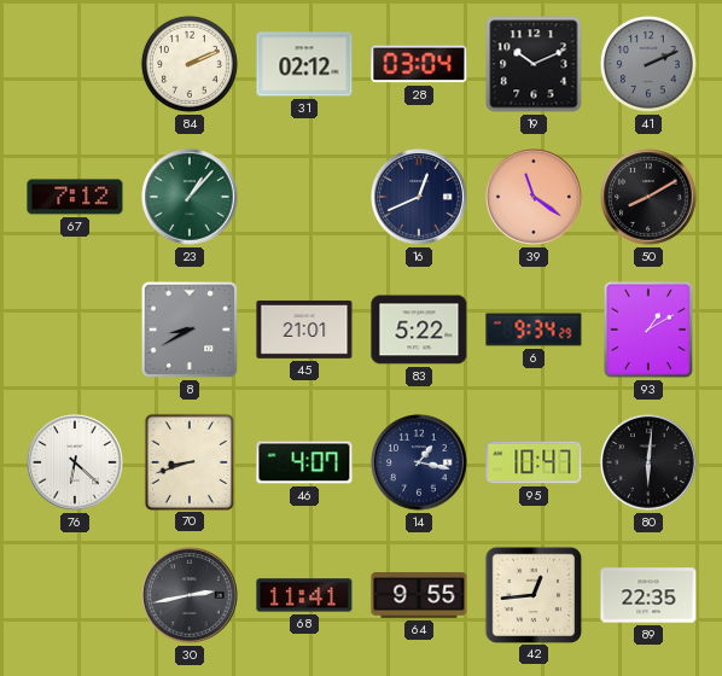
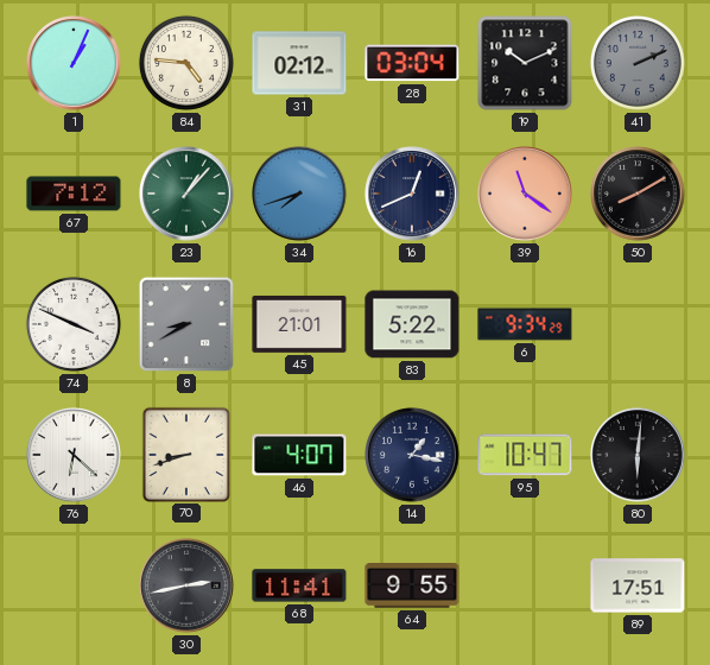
1: none -> 1:04 (74, 63)
84: 2:11 -> 4:46 (186, 63)
34: none -> 7:42 (299, 194)
74: none -> 3:49 (74, 324)
93: 1:10 -> none (648, 330)
42: 12:44 -> none (532, 594)
89: 22:35 -> 17:51 (638, 585)
